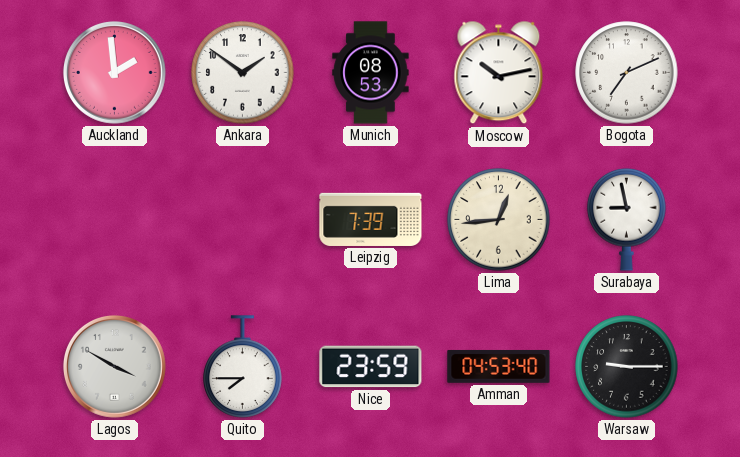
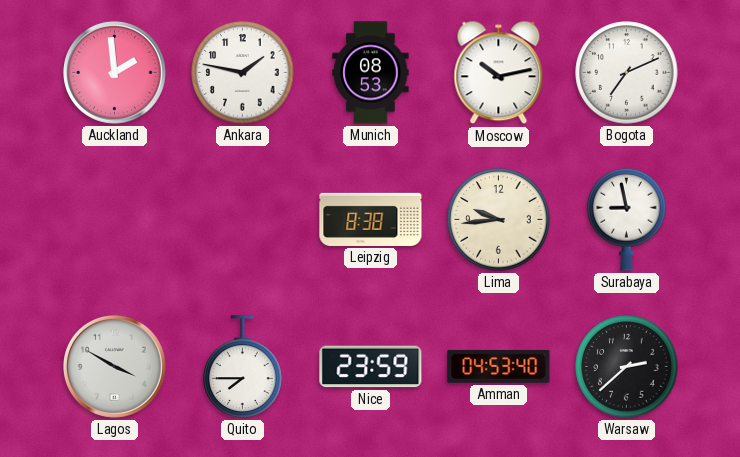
Ankara: 1:51 -> 1:47 (243, 73)
Leipzig: 7:39 -> 8:38 (371, 219)
Lima: 12:44 -> 9:44 (499, 220)
Warsaw: 9:15 -> 2:38 (627, 367)
